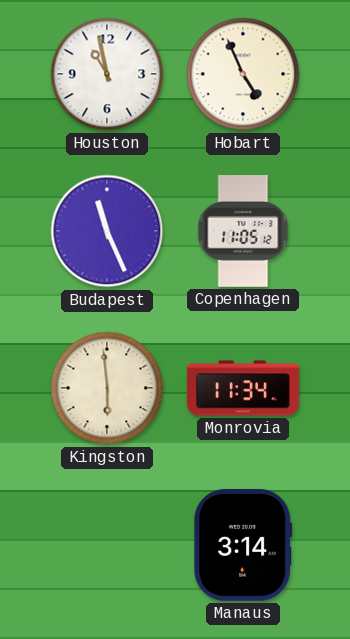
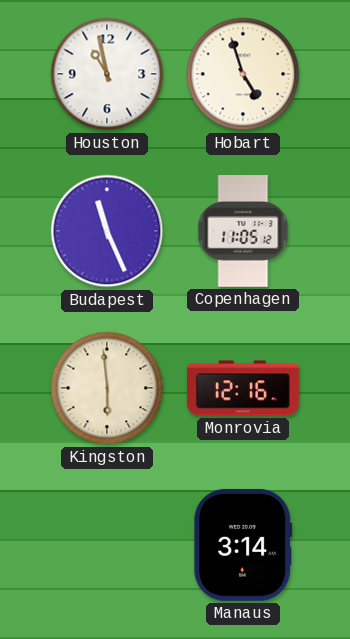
Hobart: 4:56 -> 4:57 (243, 74)
Monrovia: 11:34 -> 12:16 (244, 388)
